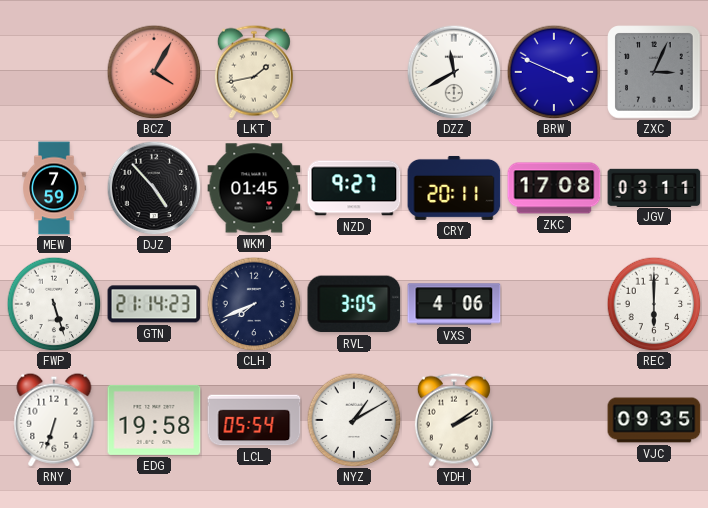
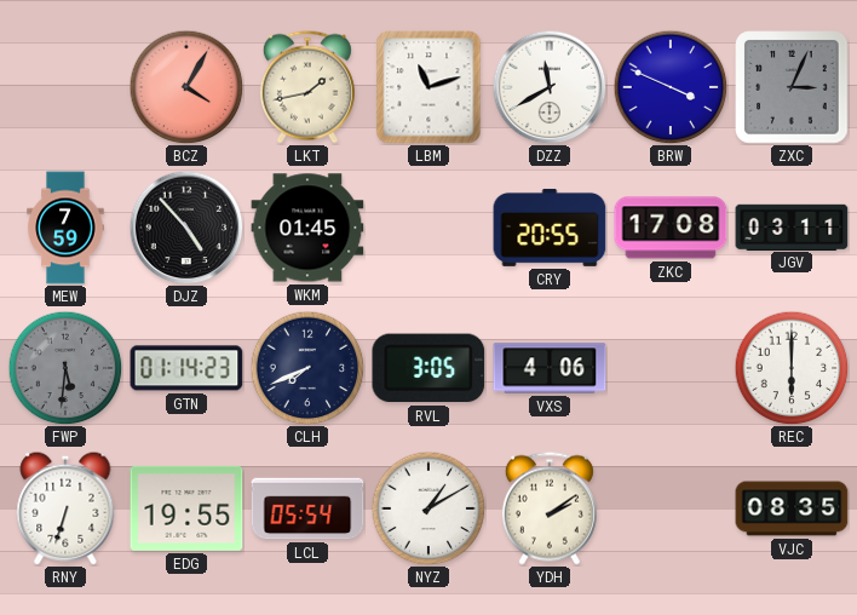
LBM: none -> 11:12 (428, 87)
NZD: 9:27 -> none (354, 188)
CRY: 20:11 -> 20:55 (550, 228)
FWP: 5:27 -> 5:31 (65, 368)
FWP dial: white -> grey (65, 368)
GTN: 21:14 -> 01:14 (186, 368)
EDG: 19:58 -> 19:55 (186, 508)
VJC: 09:35 -> 08:35 (792, 508)
